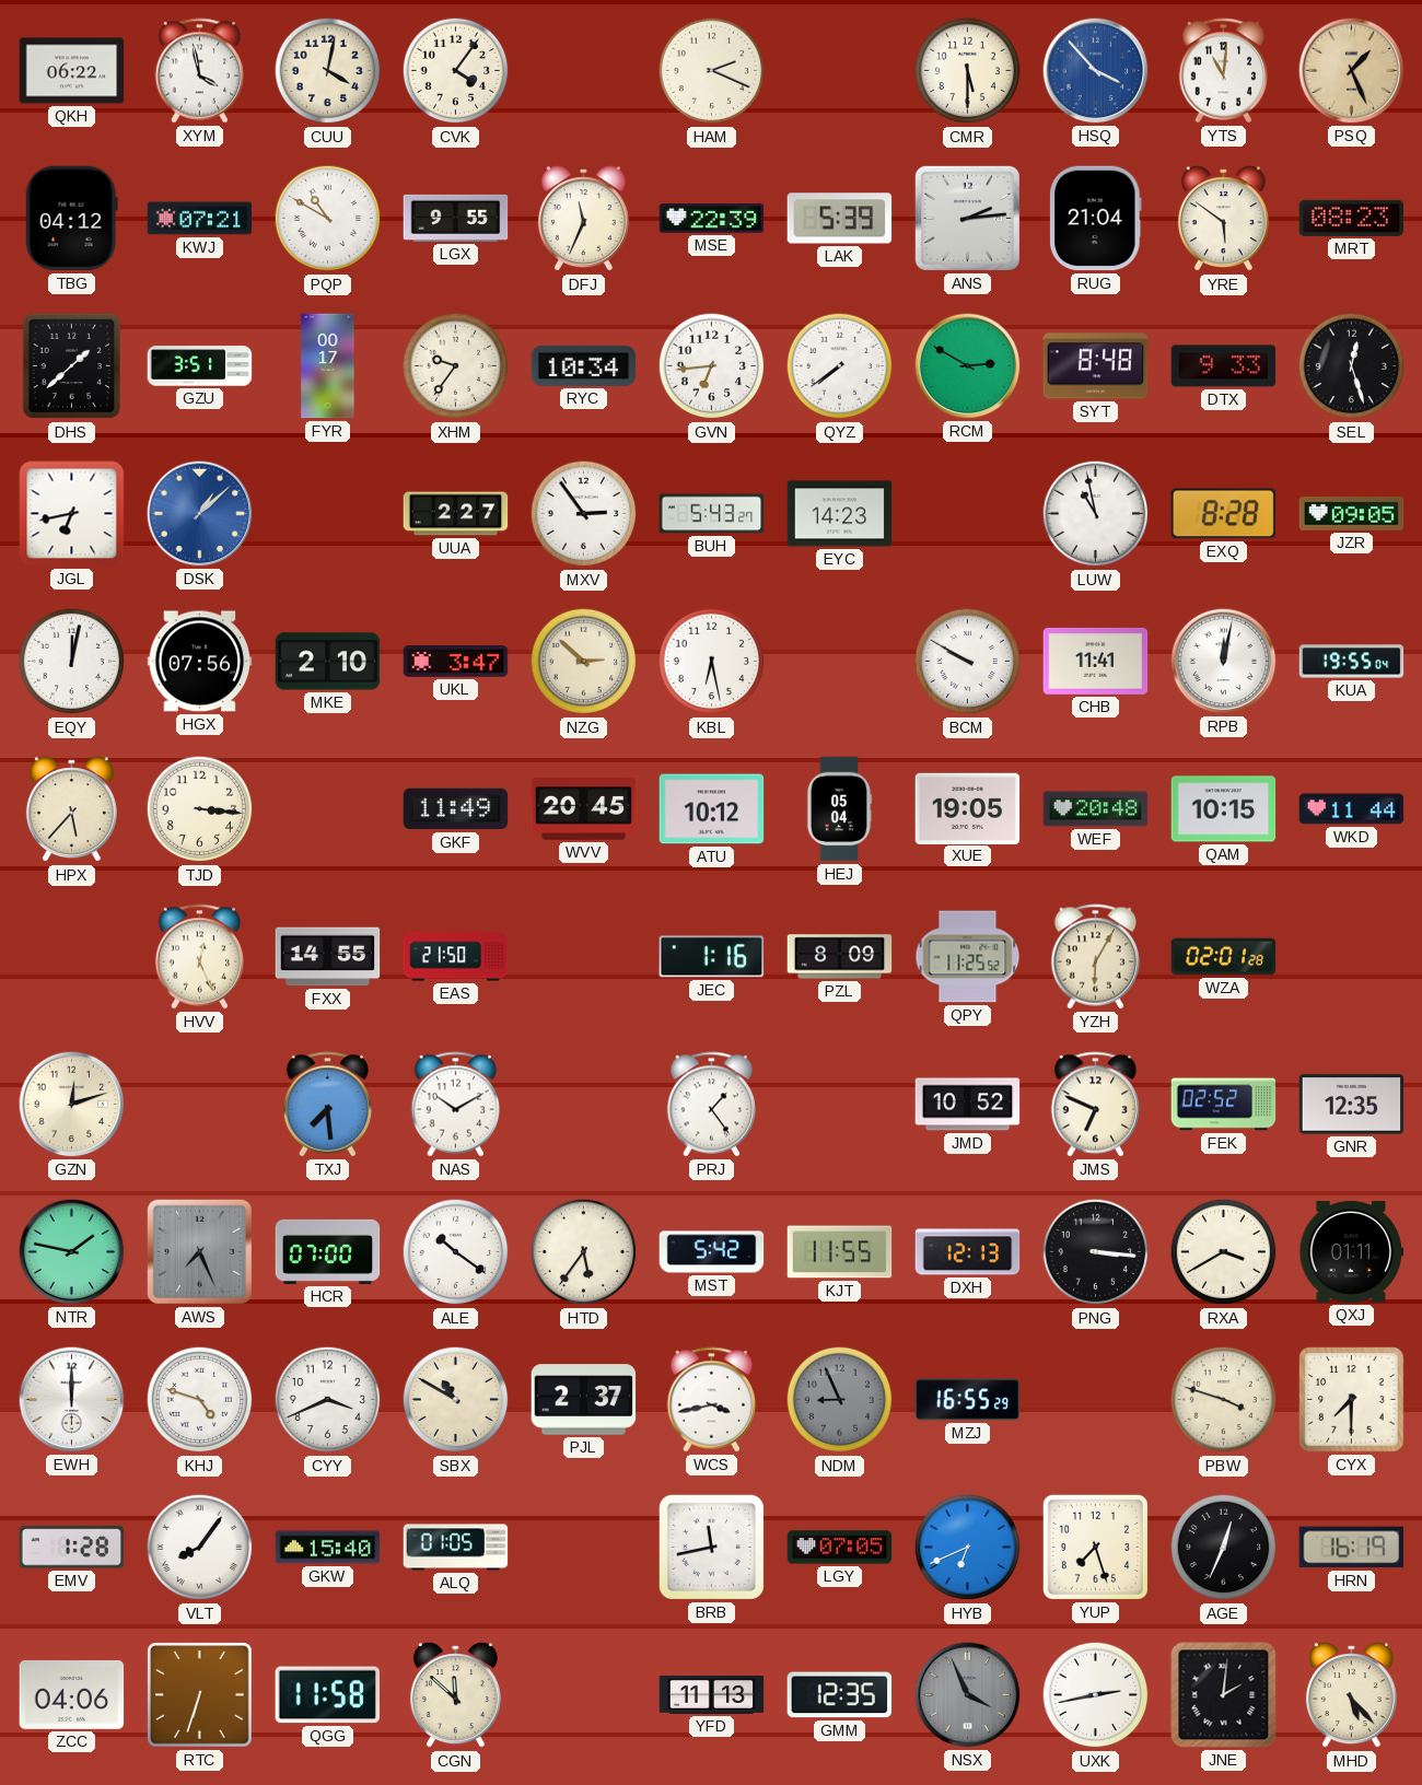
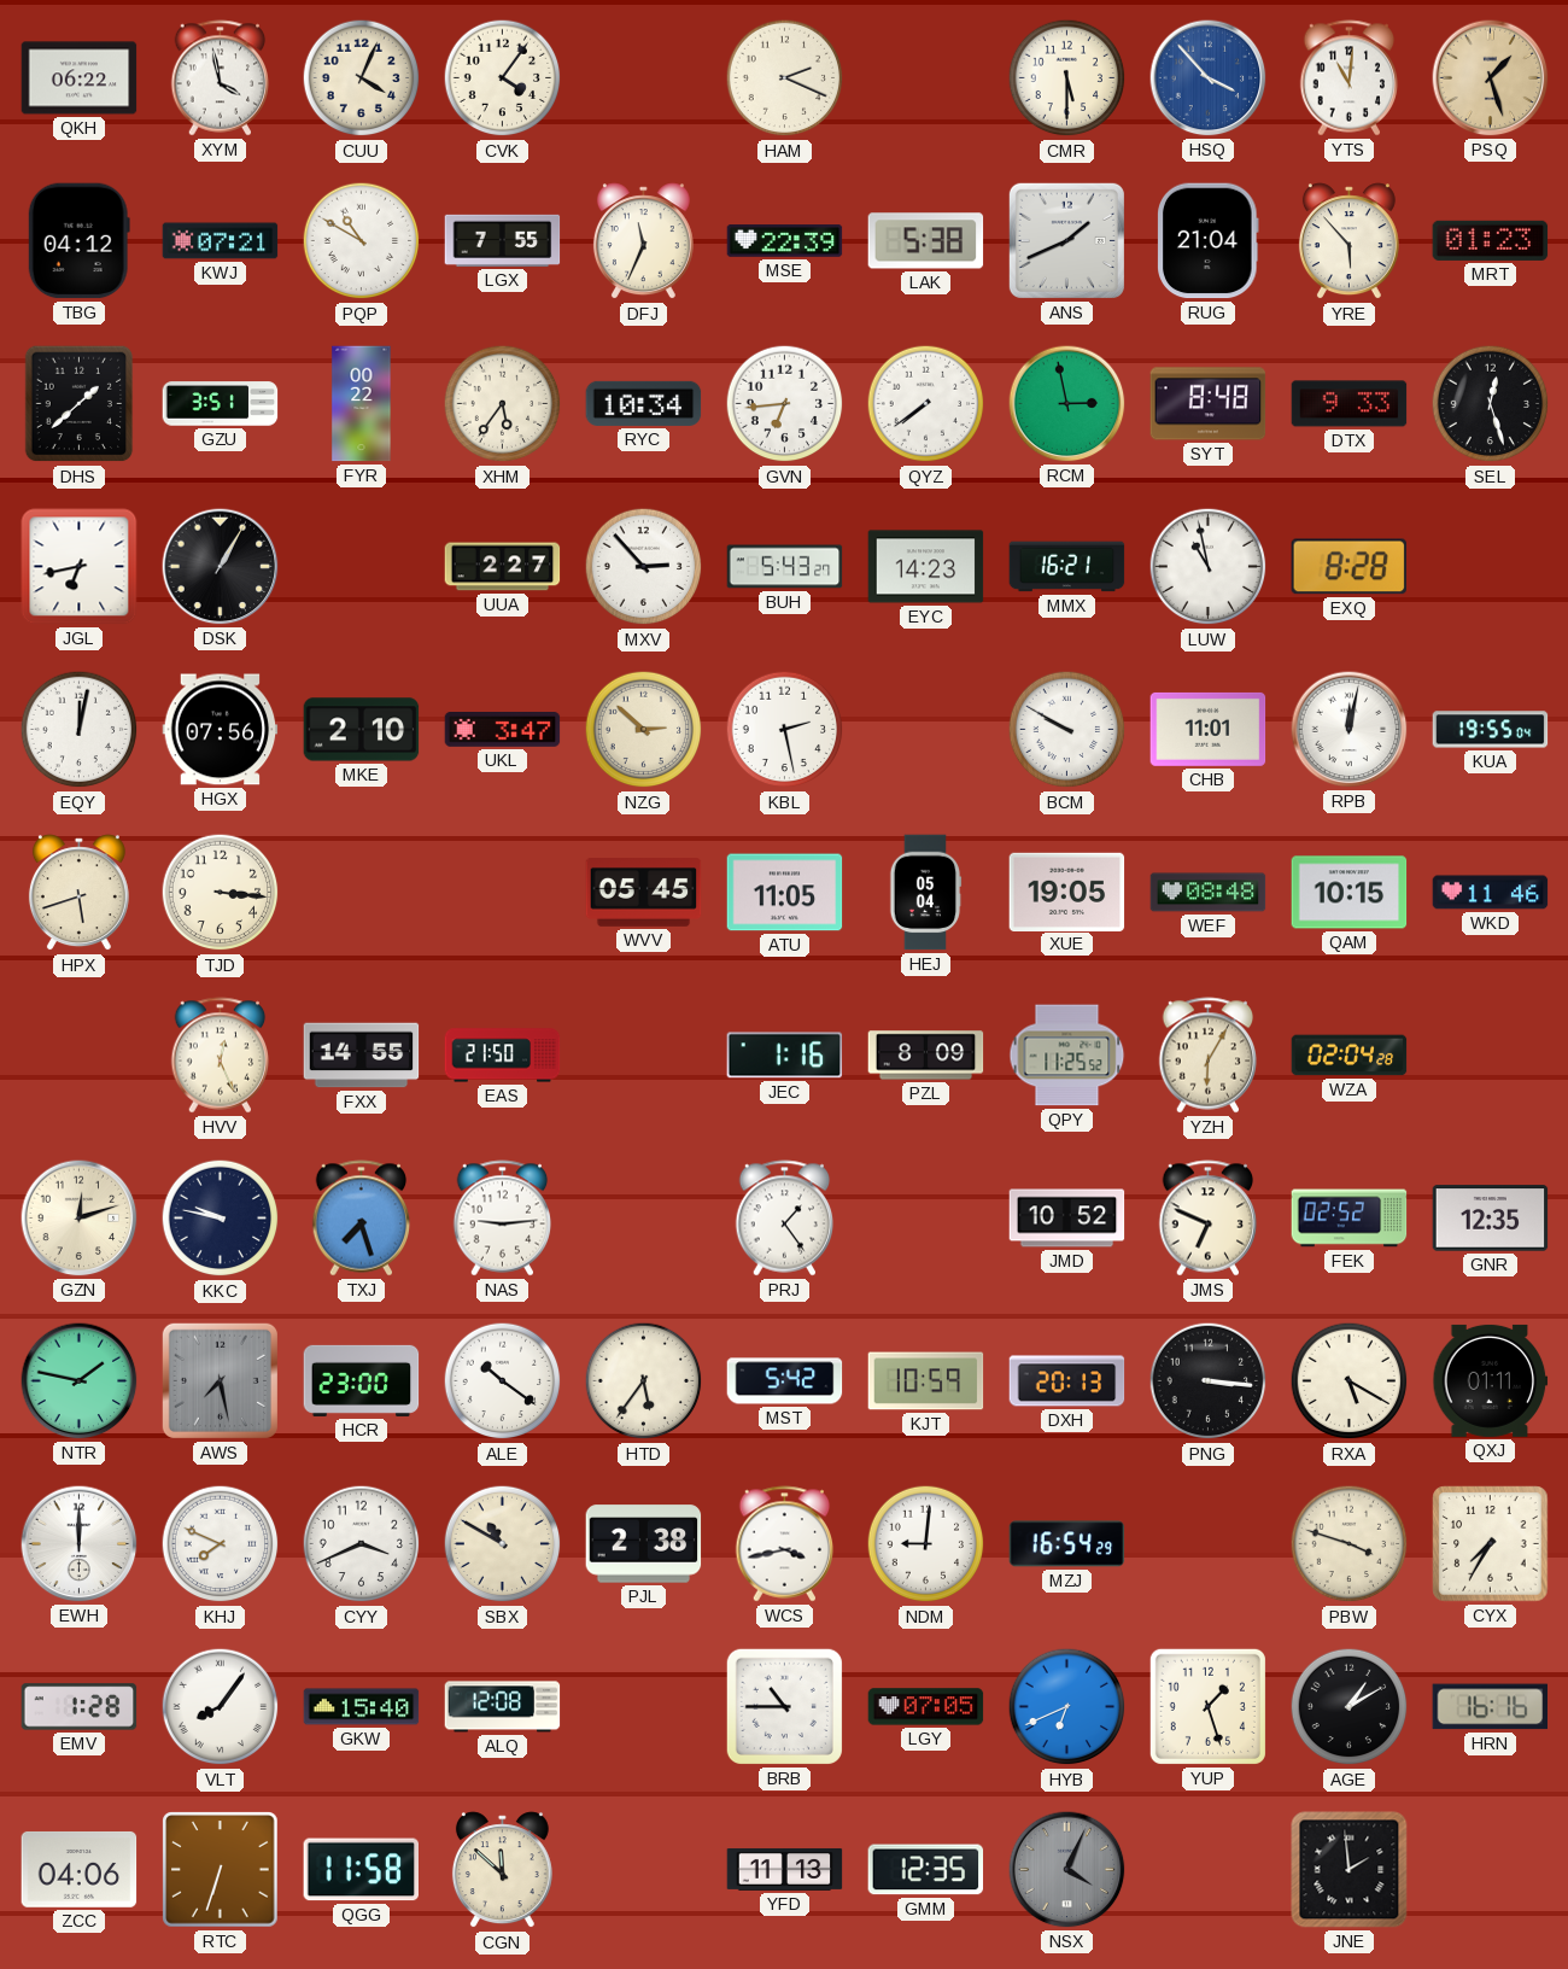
CUU: 4:02 -> 4:04 (362, 78)
PSQ: 1:26 -> 1:27 (1491, 78)
LGX: 9:55 -> 7:55 (503, 240)
LAK: 5:39 -> 5:38 (926, 241)
ANS: 2:14 -> 1:41 (1066, 240)
YRE: 5:51 -> 5:53 (1348, 241)
MRT: 08:23 -> 01:23 (1491, 240)
FYR: 00:17 -> 00:22 (362, 404)
XHM: 9:36 -> 5:36 (503, 404)
RCM: 2:50 -> 2:58 (1067, 404)
DSK: 1:08 -> 1:05 (221, 567)
DSK dial: blue -> black (221, 567)
MXV: 2:54 -> 2:53 (644, 567)
MMX: none -> 16:21 (1067, 567)
JZR: 09:05 -> none (1352, 514)
KBL: 6:28 -> 2:28 (785, 730)
CHB: 11:41 -> 11:01 (1209, 729)
HPX: 5:37 -> 5:42 (78, 893)
GKF: 11:49 -> none (456, 809)
WVV: 20:45 -> 05:45 (644, 893)
ATU: 10:12 -> 11:05 (785, 893)
WEF: 20:48 -> 08:48 (1209, 893)
WKD: 11:44 -> 11:46 (1491, 893)
WZA: 02:01 -> 02:04 (1350, 1056)
KKC: none -> 9:47 (221, 1219)
TXJ: 7:29 -> 7:27 (362, 1219)
NAS: 10:10 -> 9:14 (503, 1219)
AWS: 7:26 -> 7:28 (220, 1380)
HCR: 07:00 -> 23:00 (362, 1380)
KJT: 11:55 -> 10:59 (926, 1381)
DXH: 12:13 -> 20:13 (1067, 1381)
RXA: 3:40 -> 5:20 (1350, 1381)
KHJ: 4:48 -> 7:49 (221, 1544)
PJL: 2:37 -> 2:38 (644, 1544)
NDM: 8:56 -> 9:01 (926, 1544)
NDM dial: grey -> white (926, 1544)
MZJ: 16:55 -> 16:54 (1067, 1544)
CYX: 7:30 -> 7:35 (1491, 1544)
ALQ: 01:05 -> 12:08 (503, 1707)
BRB: 11:43 -> 10:45 (784, 1706)
YUP: 7:27 -> 1:27 (1207, 1706)
AGE: 12:34 -> 1:10 (1350, 1707)
HRN: 16:19 -> 16:16 (1491, 1707)
NSX: 3:56 -> 4:04 (1067, 1870)
UXK: 2:43 -> none (1096, 1695)
JNE: 2:01 -> 1:59 (1350, 1870)
MHD: 5:23 -> none (1351, 1695)
